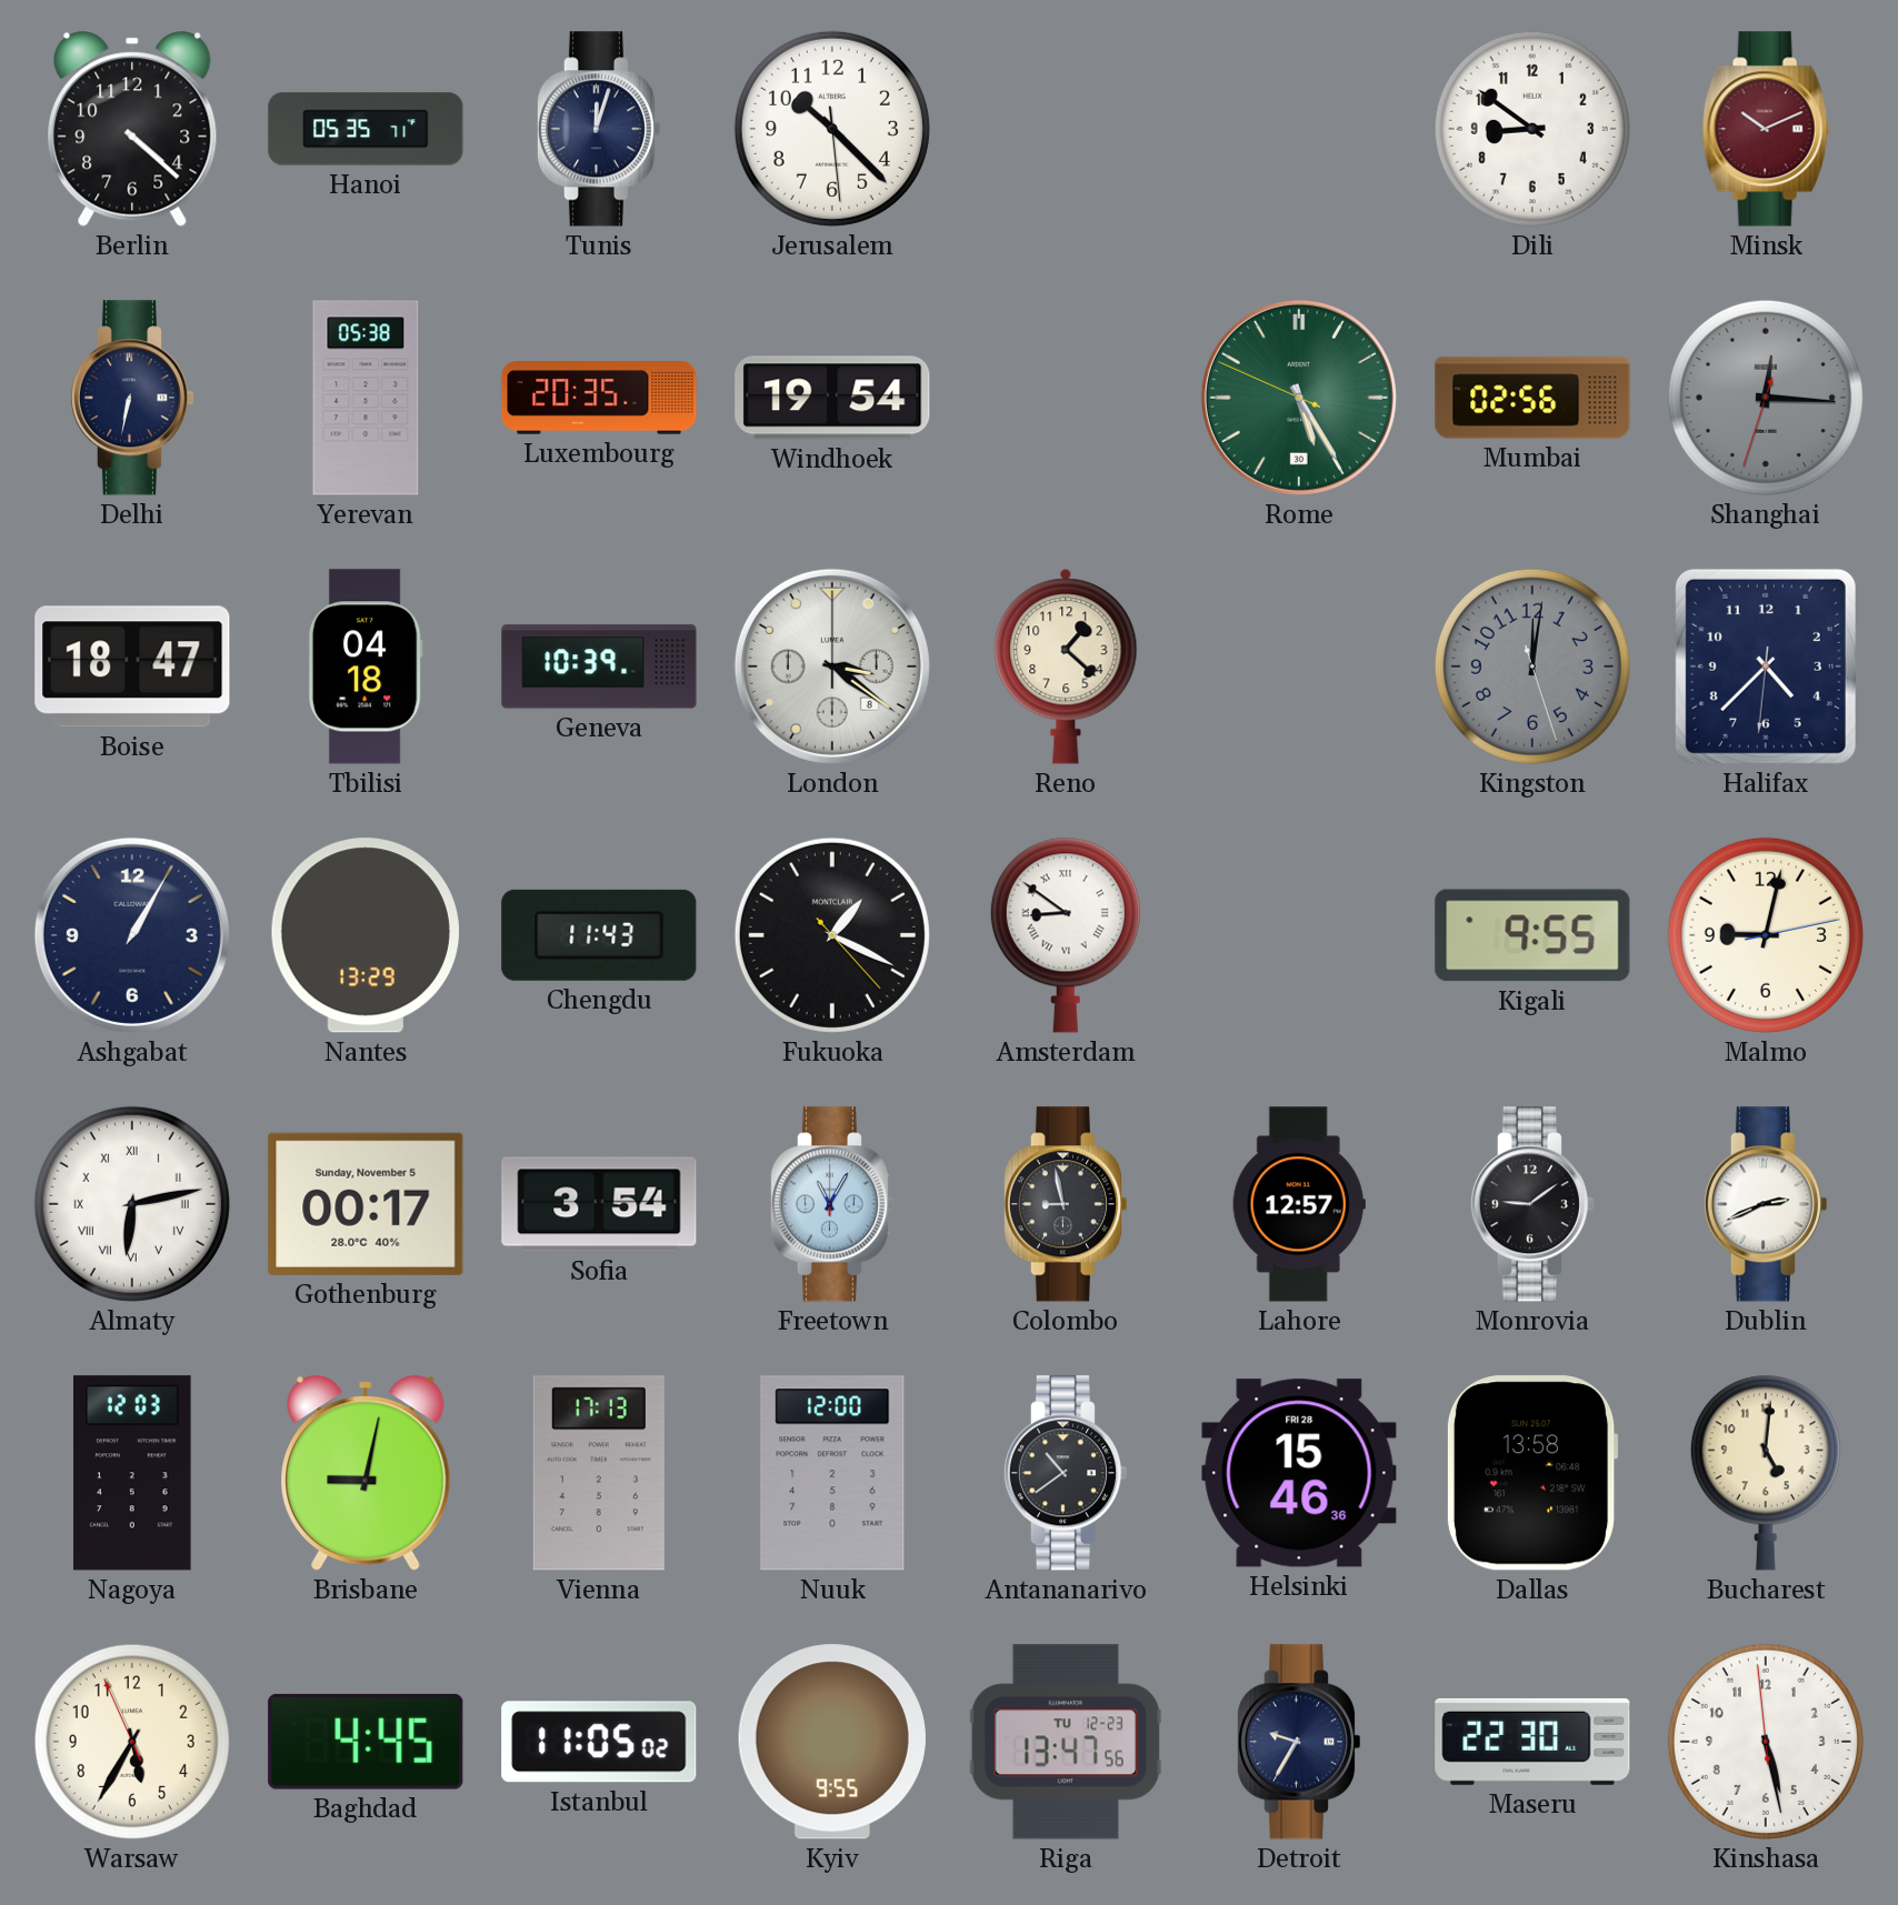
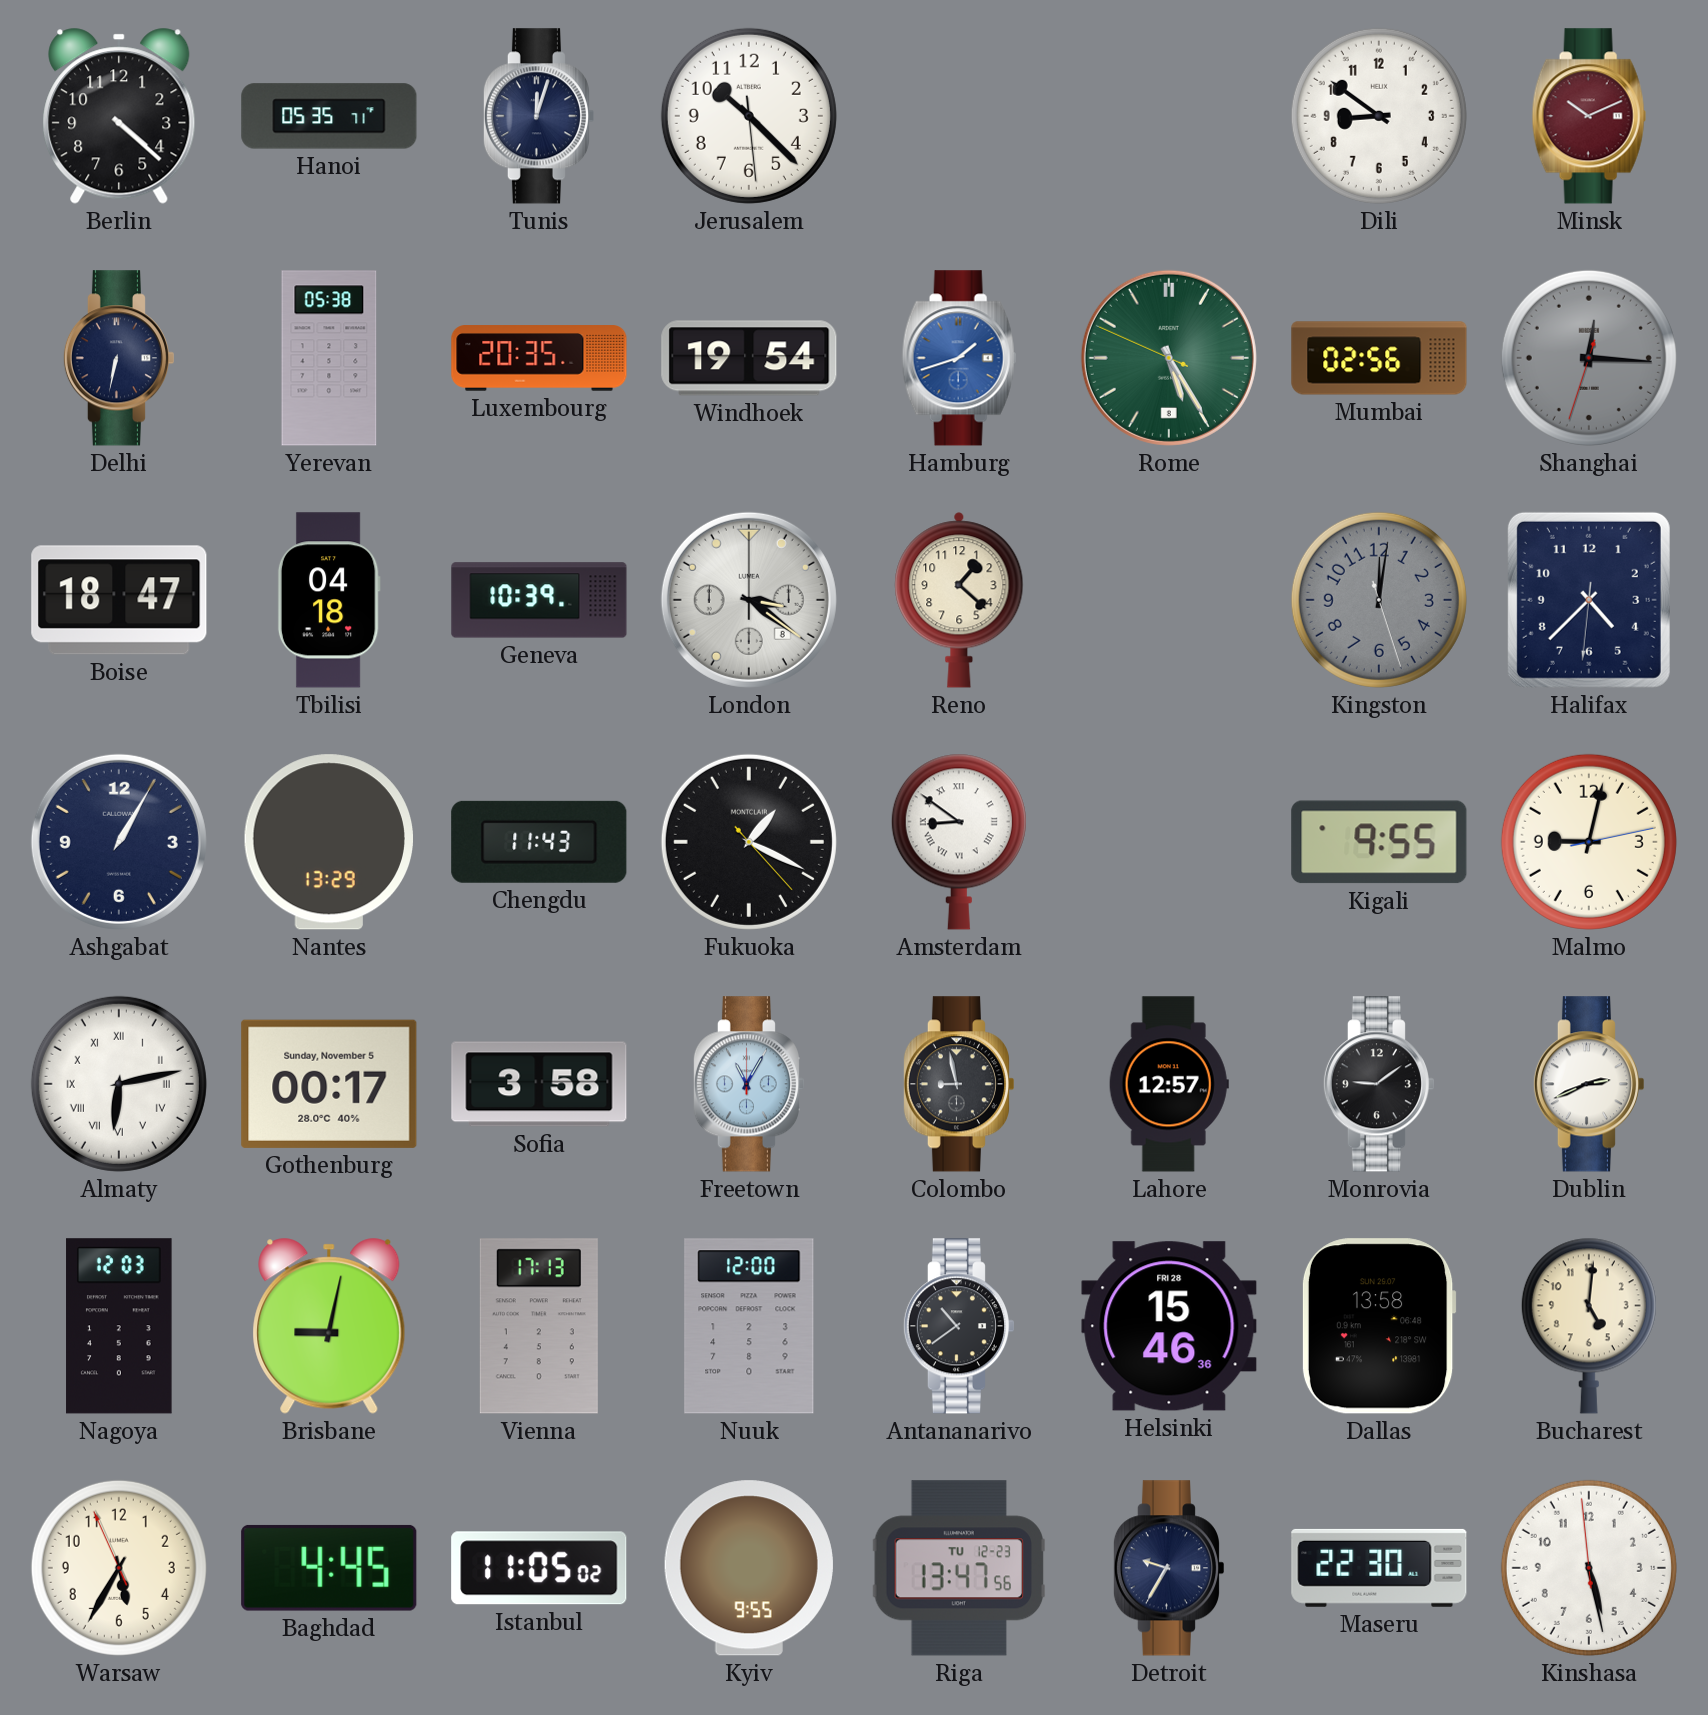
Hamburg: none -> 1:42 (959, 358)
Rome date: 30 -> 8 (1169, 358)
Sofia: 3:54 -> 3:58 (539, 1084)
